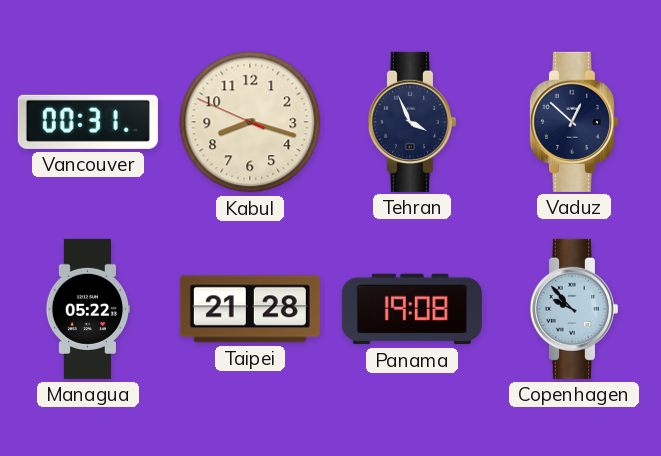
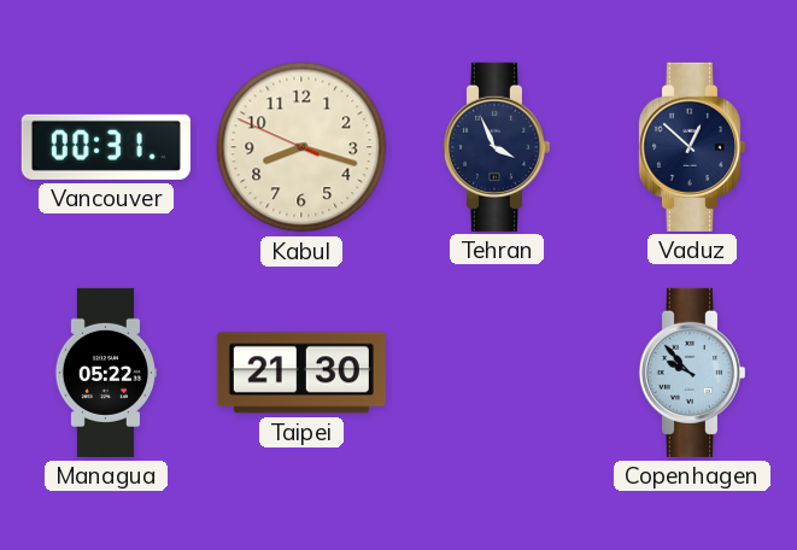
Taipei: 21:28 -> 21:30 (301, 373)
Panama: 19:08 -> none (412, 309)
